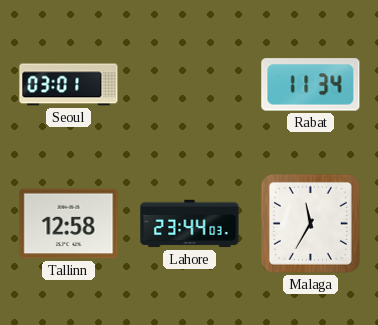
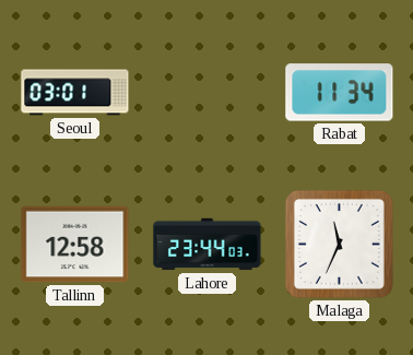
Malaga: 11:35 -> 11:34 (339, 244)
